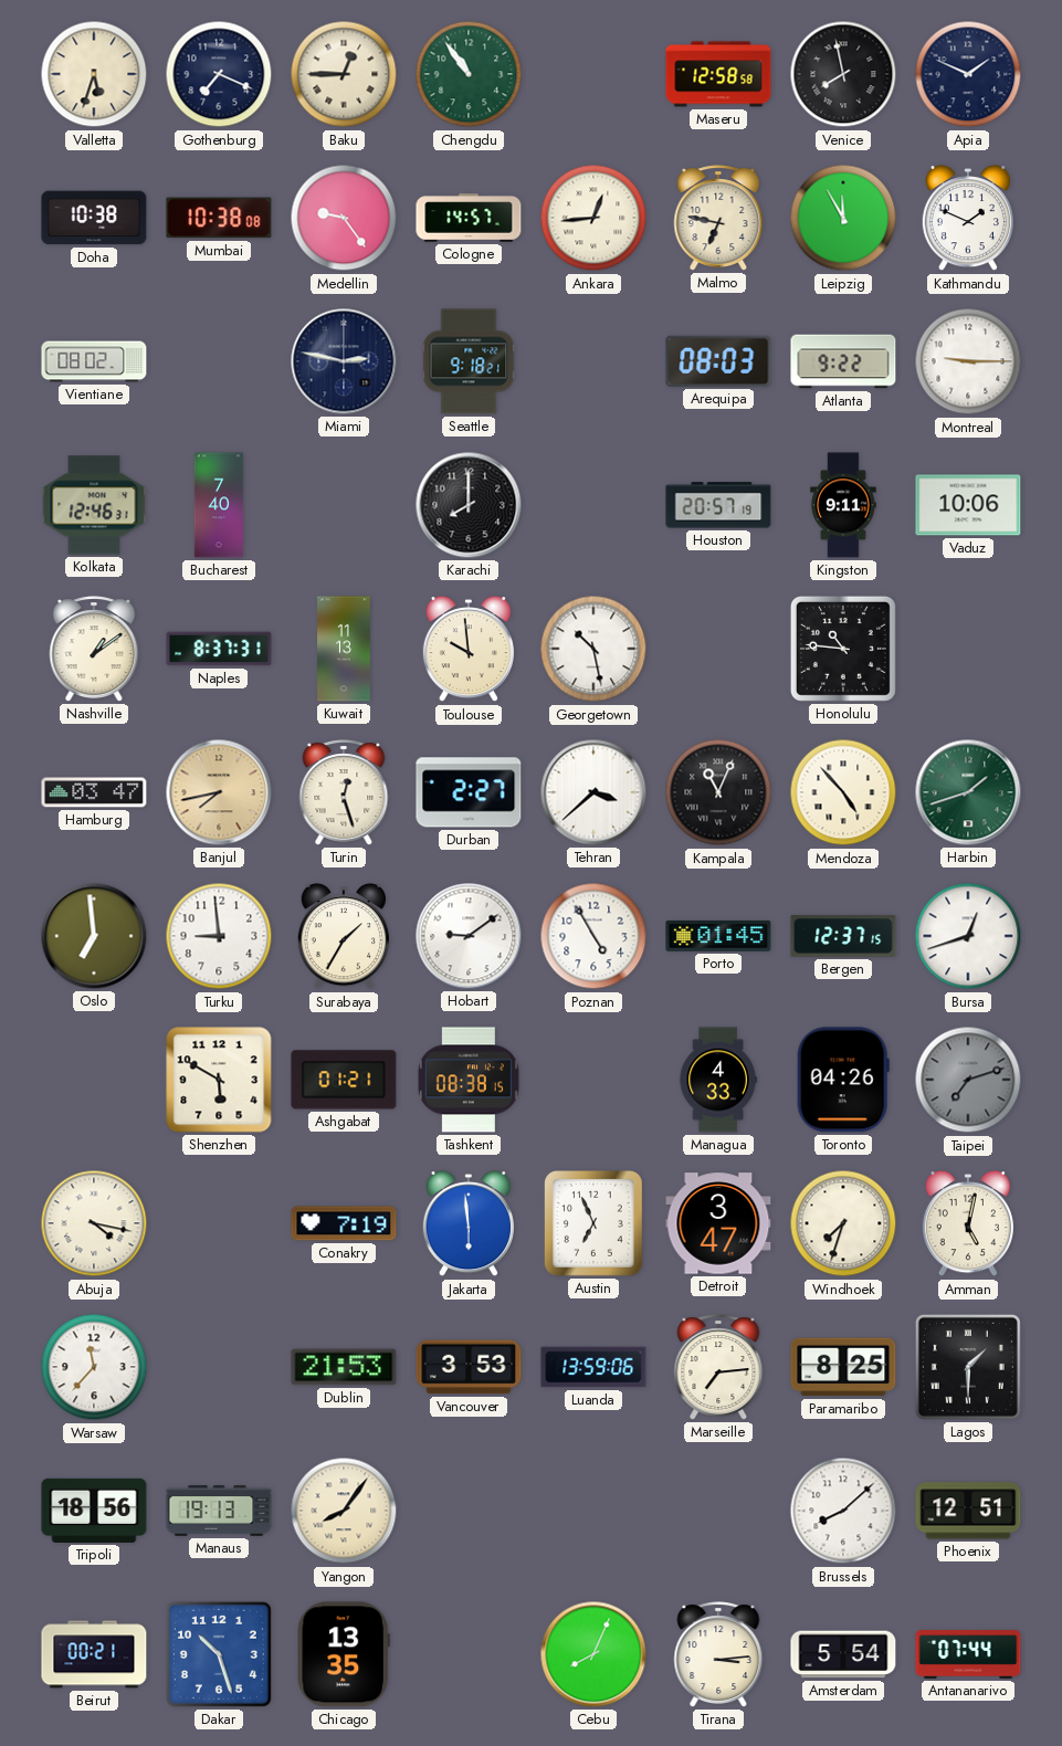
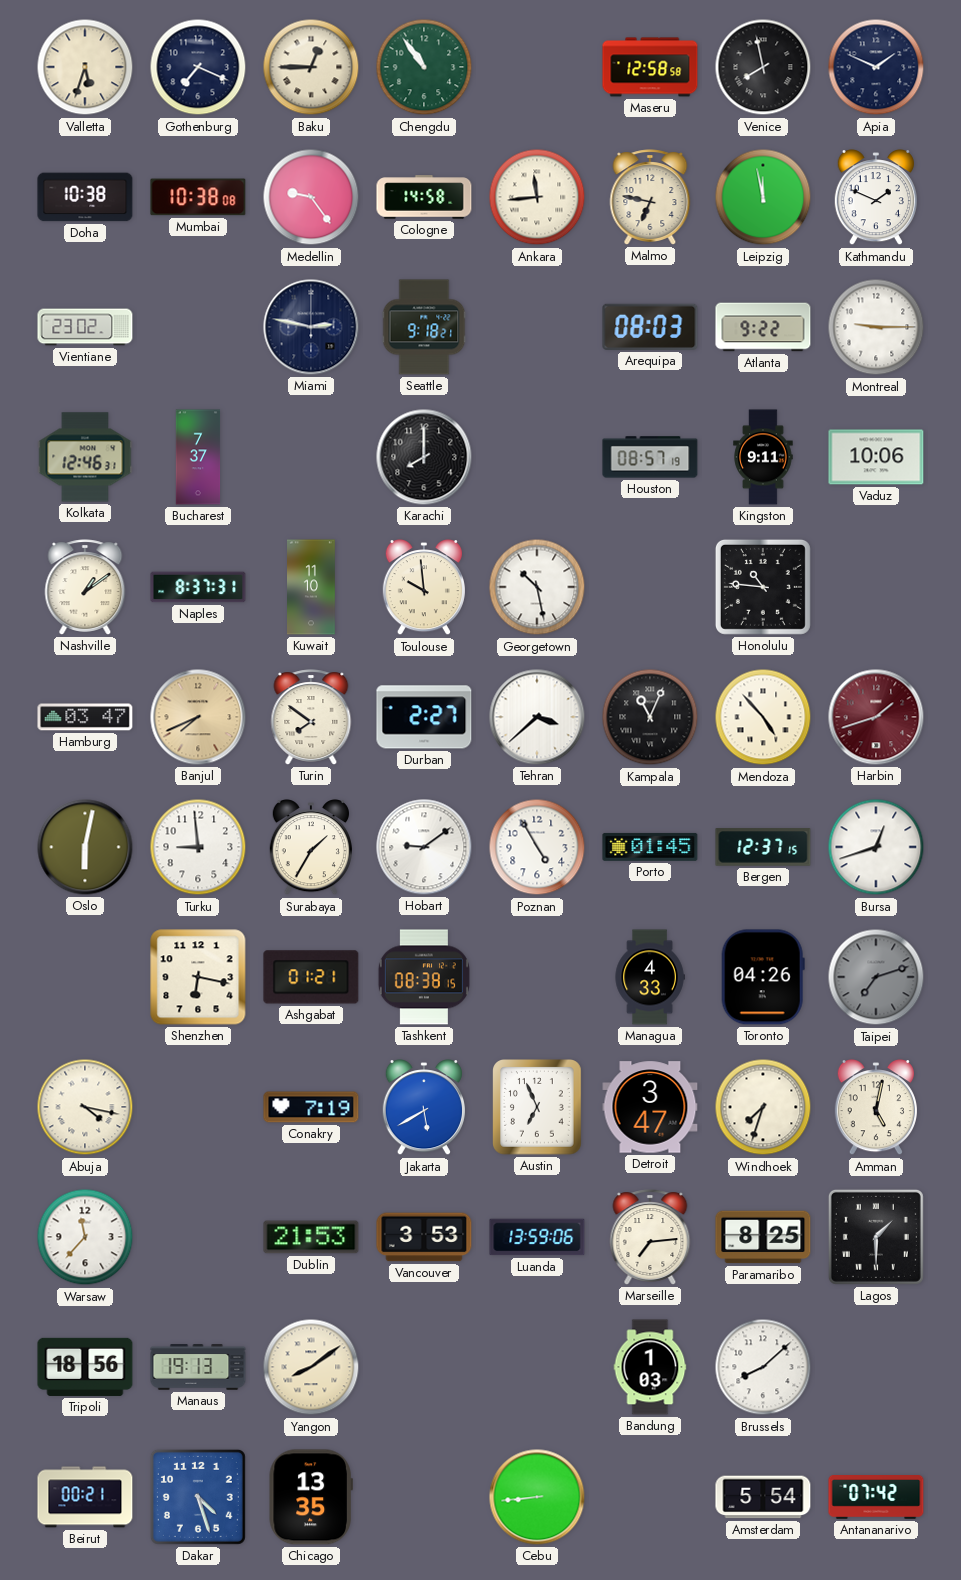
Cologne: 14:57 -> 14:58 (424, 197)
Ankara: 12:44 -> 11:44 (537, 197)
Leipzig: 11:55 -> 11:58 (763, 197)
Vientiane: 08:02 -> 23:02 (85, 327)
Bucharest: 7:40 -> 7:37 (198, 457)
Houston: 20:57 -> 08:57 (650, 457)
Kuwait: 11:13 -> 11:10 (312, 587)
Banjul: 7:43 -> 7:41 (198, 717)
Turin: 12:27 -> 7:51 (311, 717)
Harbin dial: green -> burgundy (876, 717)
Oslo: 6:59 -> 6:02 (85, 847)
Shenzhen: 5:50 -> 6:17 (198, 977)
Jakarta: 5:59 -> 5:40 (424, 1108)
Yangon: 8:06 -> 8:09 (311, 1367)
Bandung: none -> 1:03 (650, 1367)
Phoenix: 12:51 -> none (968, 1511)
Dakar: 10:27 -> 4:27 (198, 1497)
Cebu: 8:04 -> 8:44 (537, 1497)
Tirana: 3:14 -> none (718, 1654)
Antananarivo: 07:44 -> 07:42 (876, 1498)
